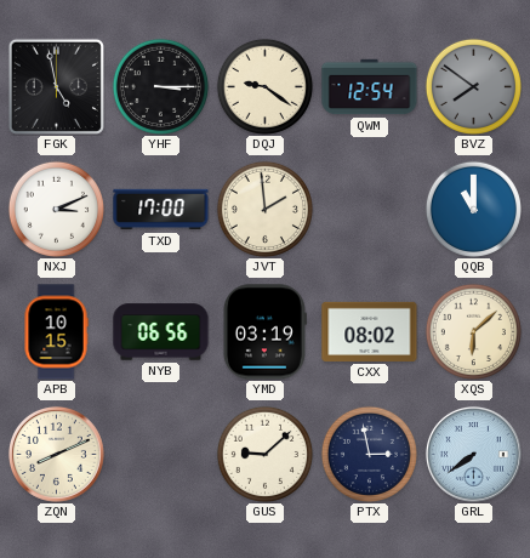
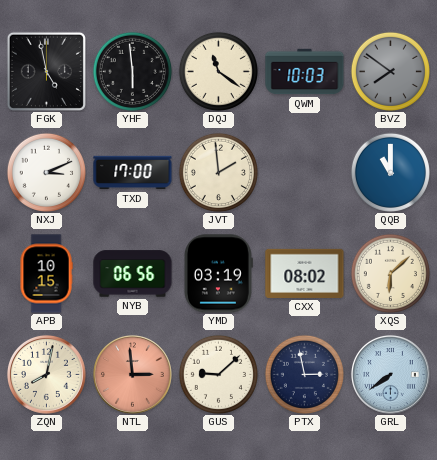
YHF: 3:15 -> 5:59 (132, 71)
DQJ: 9:21 -> 11:21 (218, 71)
QWM: 12:54 -> 10:03 (305, 72)
ZQN: 8:11 -> 8:02 (46, 374)
NTL: none -> 2:59 (132, 374)
